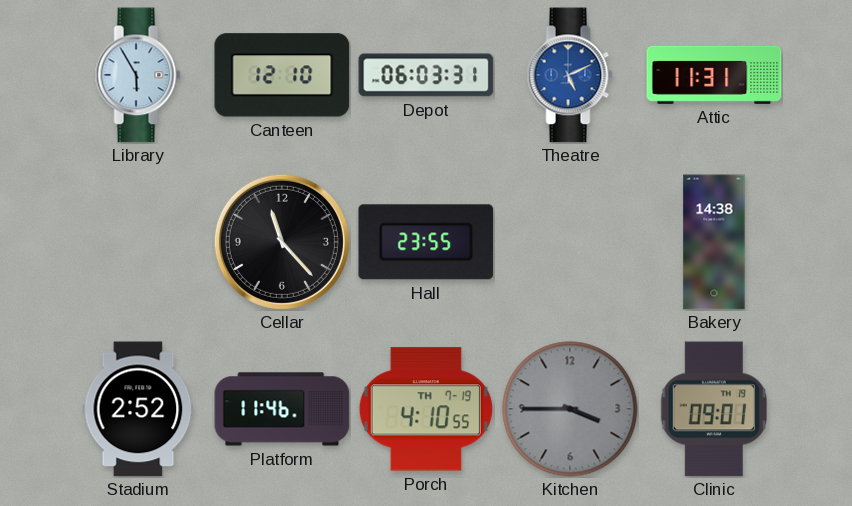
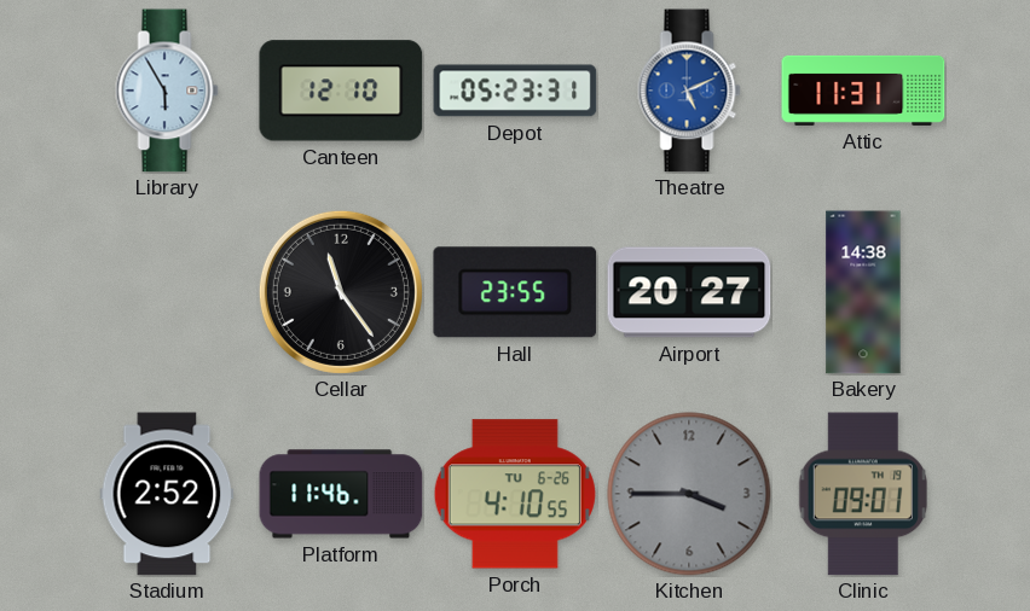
Depot: 06:03 -> 05:23 (515, 91)
Cellar: 11:23 -> 11:24 (341, 292)
Airport: none -> 20:27 (689, 292)
Porch date: TH 7-19 -> TU 6-26 (515, 494)
